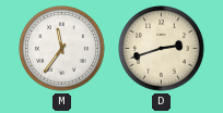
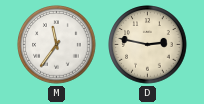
D: 2:42 -> 2:47 (148, 45)
